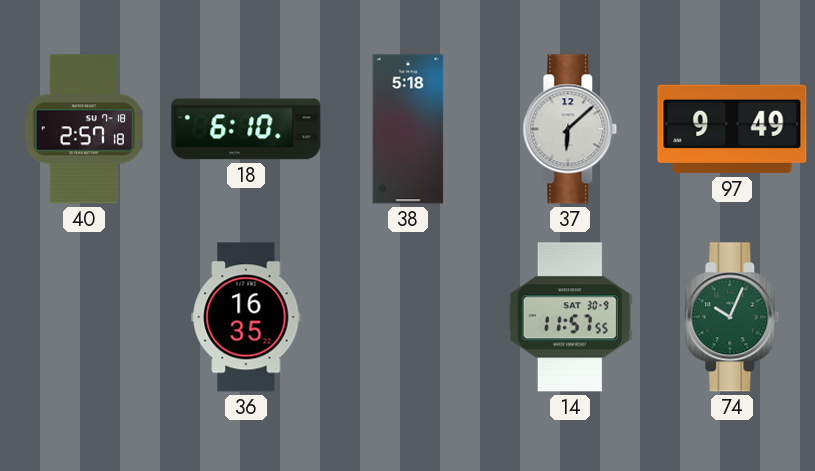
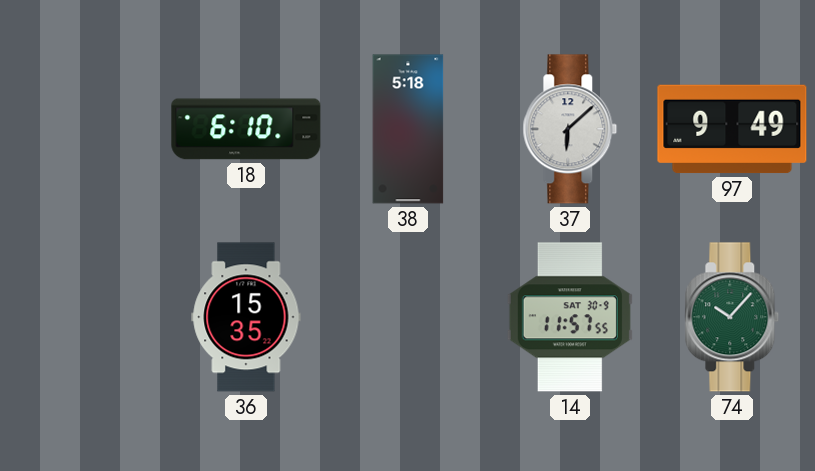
40: 2:57 -> none (84, 129)
36: 16:35 -> 15:35 (246, 317)
74: 10:04 -> 10:07 (732, 317)
